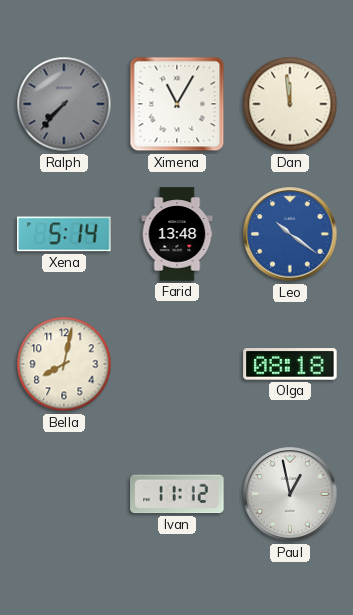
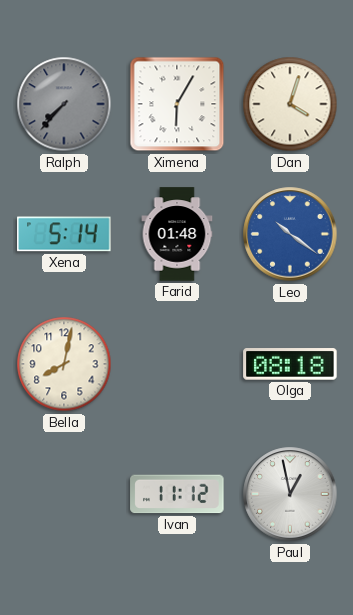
Ximena: 11:05 -> 6:05 (177, 104)
Dan: 11:59 -> 4:03 (290, 104)
Farid: 13:48 -> 01:48 (177, 234)
